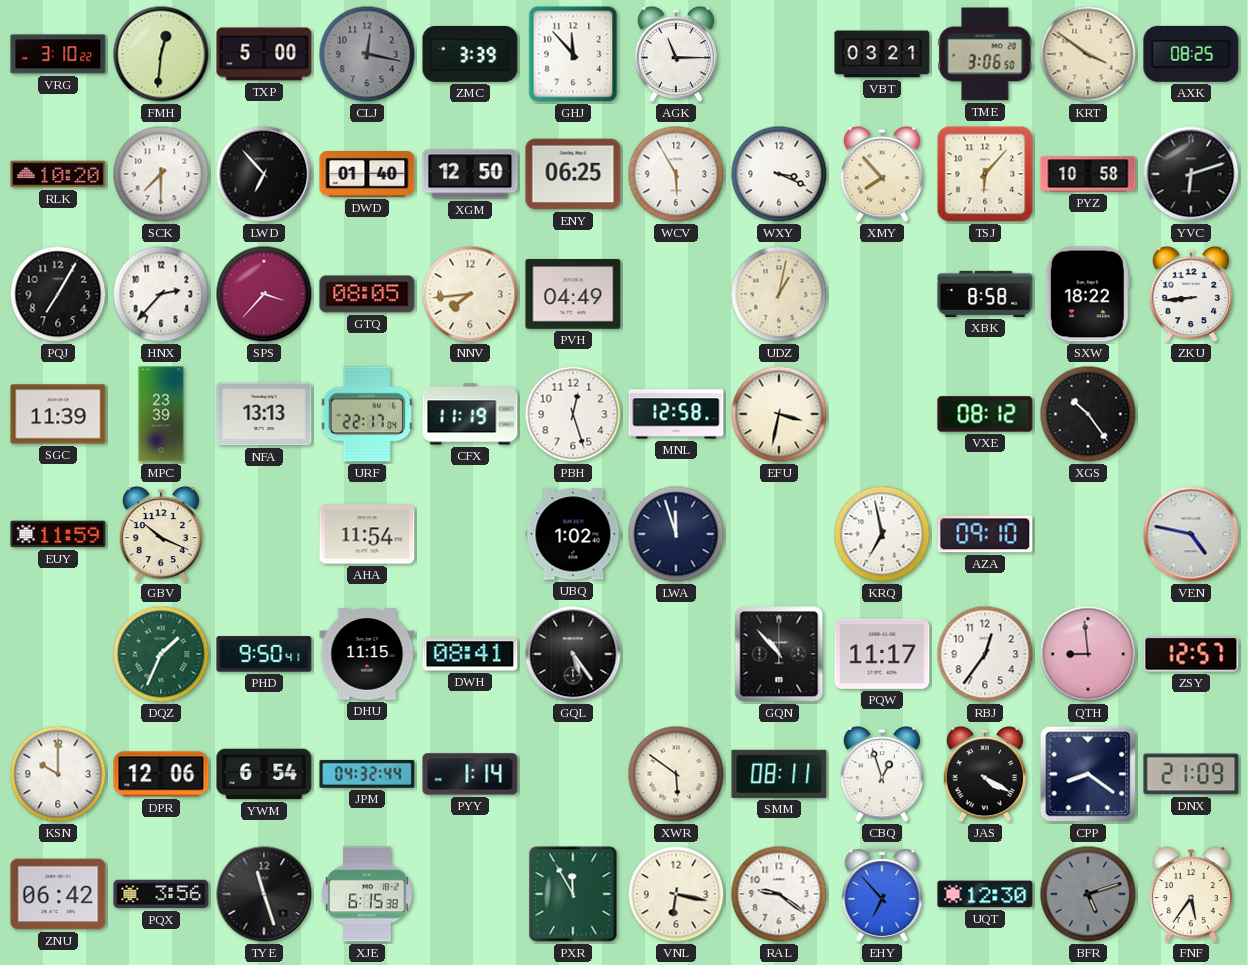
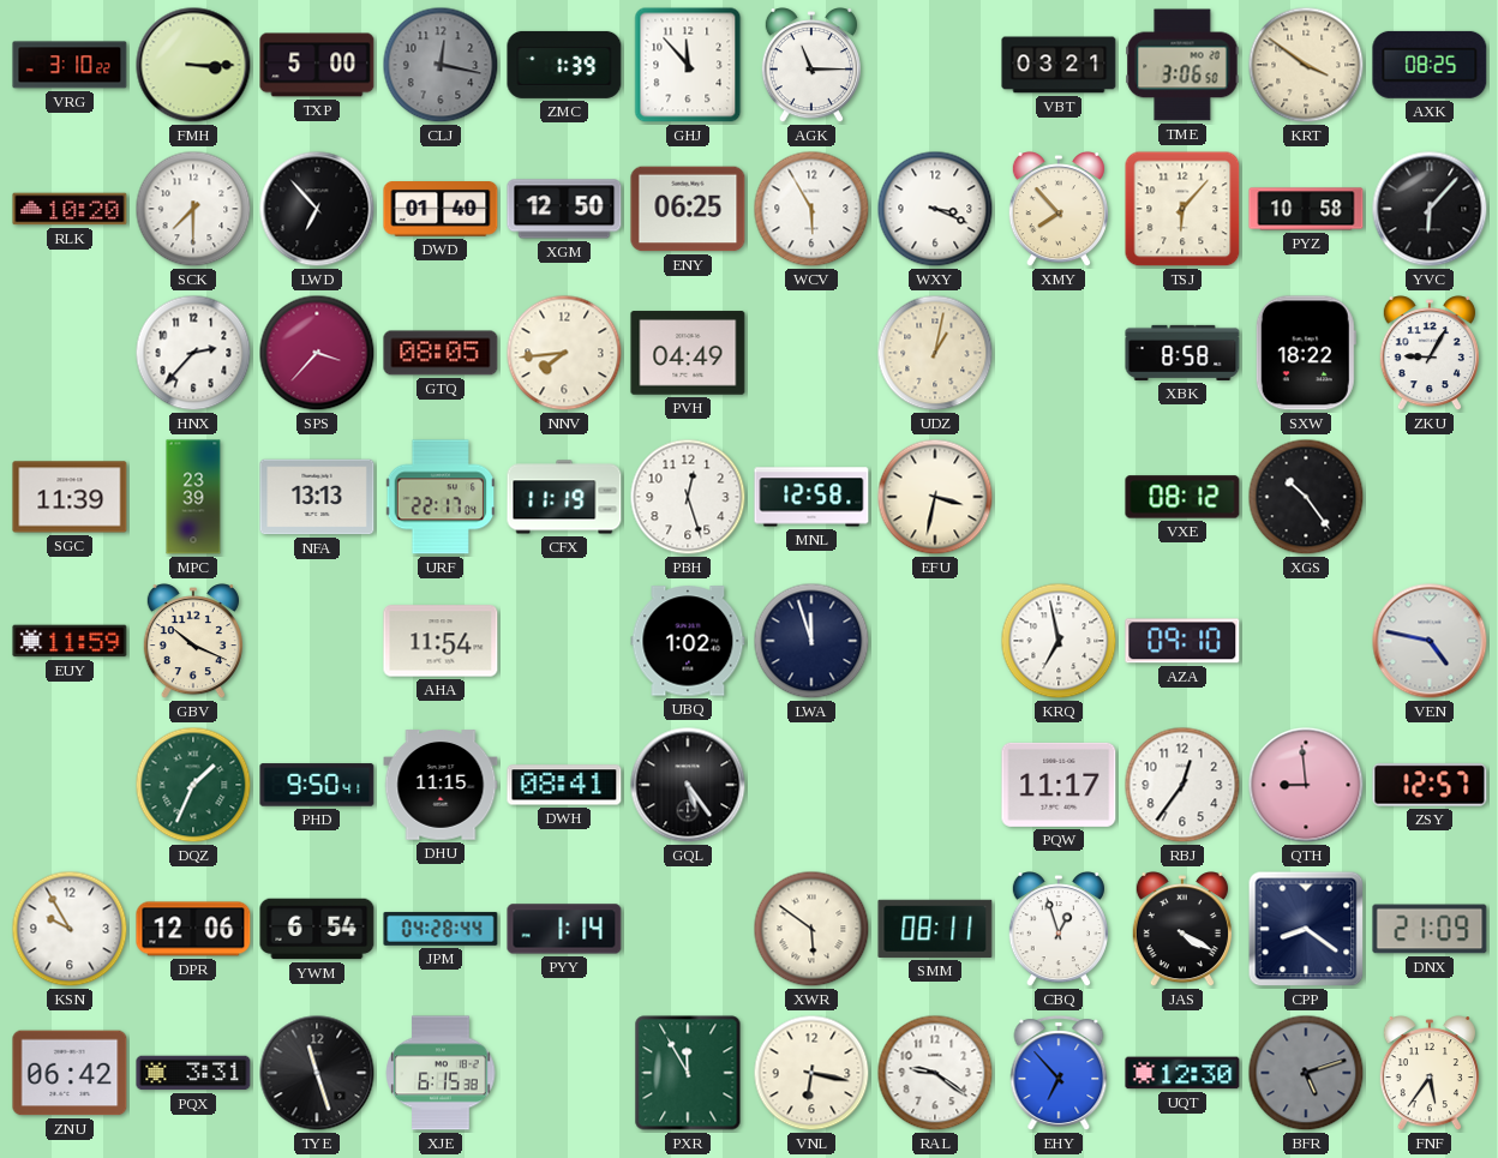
FMH: 12:31 -> 3:15 (193, 65)
ZMC: 3:39 -> 1:39 (564, 65)
YVC: 6:12 -> 6:07 (1430, 209)
PQJ: 7:05 -> none (58, 294)
ZKU: 8:44 -> 9:05 (1430, 354)
GQN: 10:53 -> none (779, 654)
KSN: 10:00 -> 9:55 (70, 929)
JPM: 04:32 -> 04:28 (441, 929)
PQX: 3:56 -> 3:31 (193, 1073)
